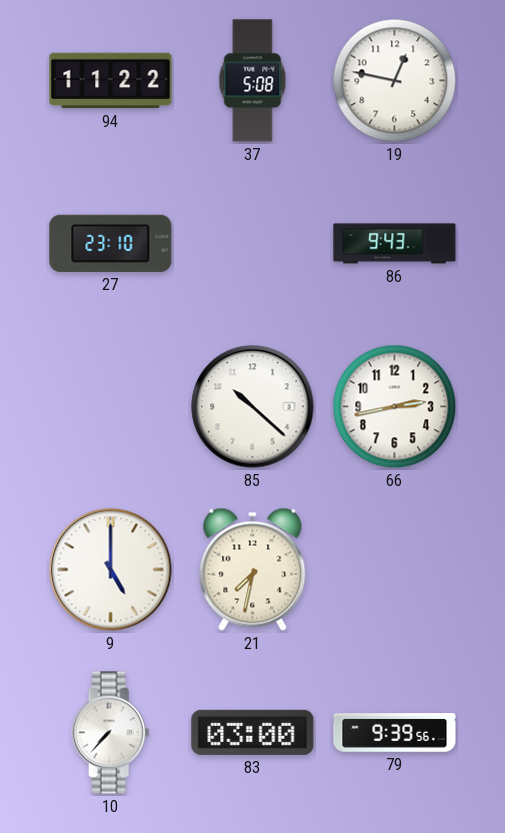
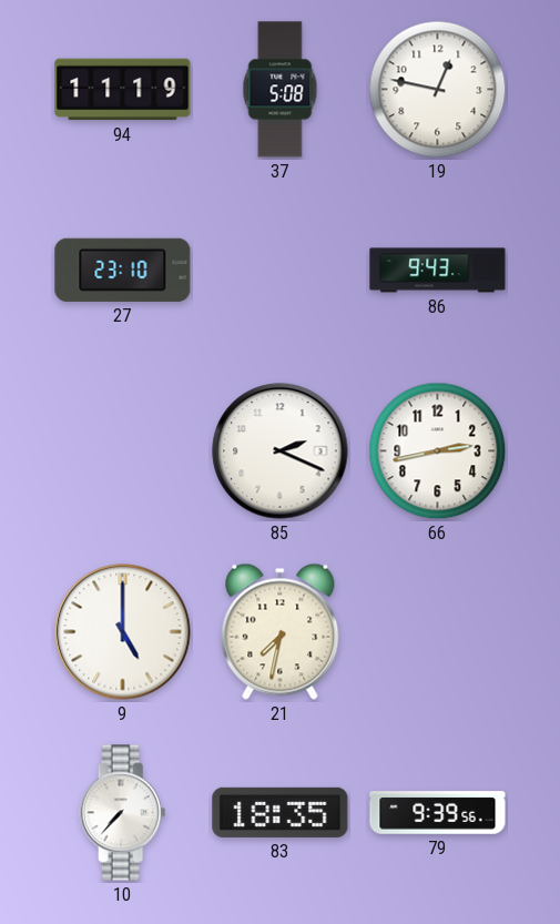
94: 11:22 -> 11:19 (123, 90)
85: 10:22 -> 2:19 (281, 451)
83: 03:00 -> 18:35 (281, 812)
